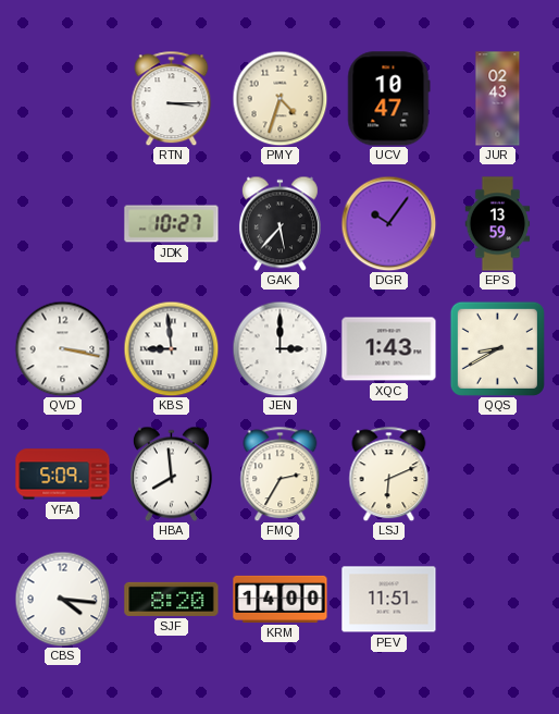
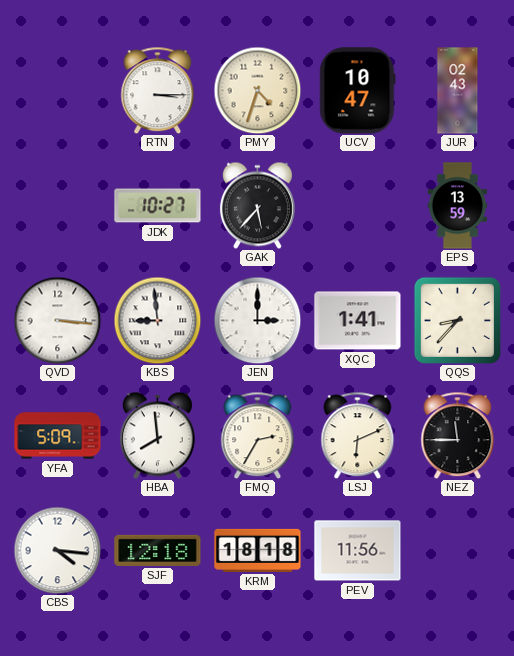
DGR: 10:06 -> none (388, 223)
QVD: 3:17 -> 3:16 (57, 320)
XQC: 1:43 -> 1:41 (358, 321)
QQS: 8:40 -> 8:37 (457, 320)
NEZ: none -> 11:45 (458, 435)
SJF: 8:20 -> 12:18 (158, 550)
KRM: 14:00 -> 18:18 (258, 550)
PEV: 11:51 -> 11:56 (358, 551)
